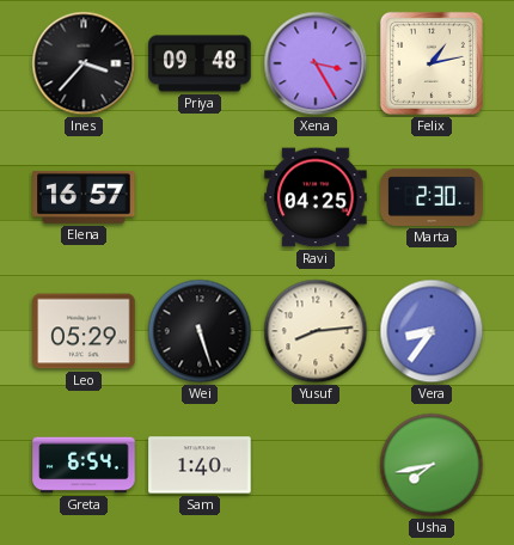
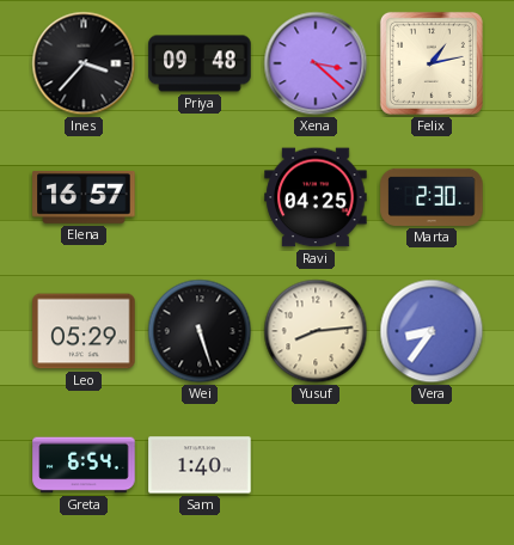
Xena: 3:25 -> 3:22 (316, 63)
Usha: 7:43 -> none (432, 465)
